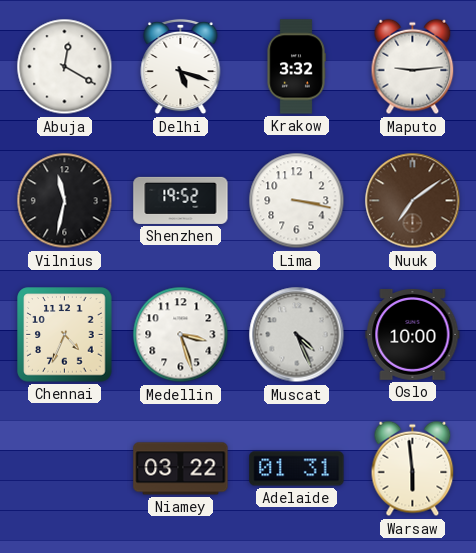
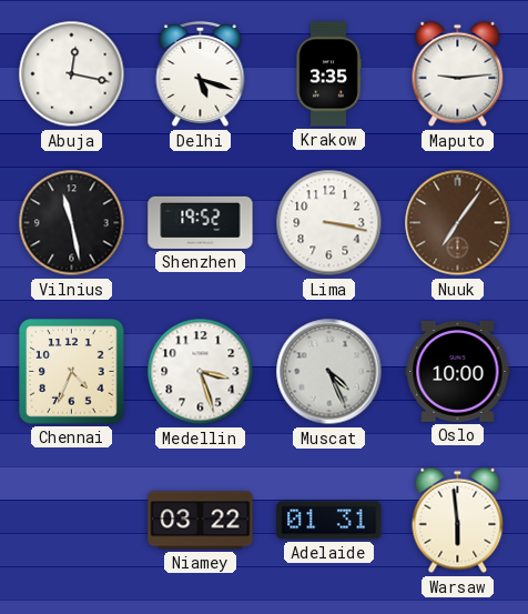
Abuja: 12:20 -> 12:17 (72, 74)
Krakow: 3:32 -> 3:35 (328, 74)
Vilnius: 11:32 -> 11:28 (72, 223)
Nuuk: 7:09 -> 7:06 (458, 223)
